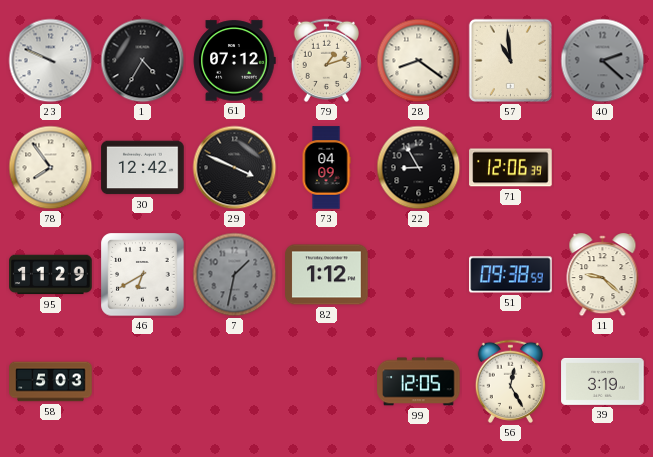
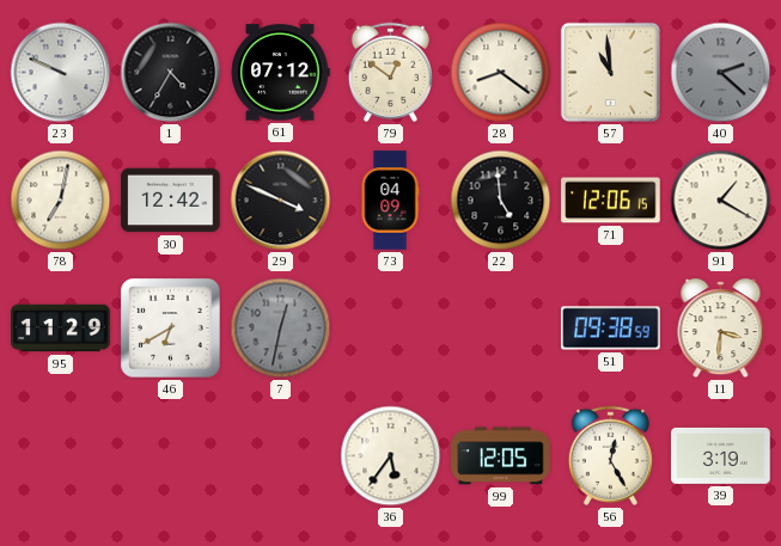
79: 1:12 -> 12:51 (390, 72)
78: 7:54 -> 7:02 (61, 201)
22: 8:55 -> 4:59 (501, 201)
71: 12:06:39 -> 12:06:15 (611, 201)
91: none -> 1:20 (721, 201)
7: 1:32 -> 12:32 (281, 329)
82: 1:12 -> none (327, 275)
11: 9:22 -> 3:31 (721, 329)
58: 5:03 -> none (51, 382)
36: none -> 5:36 (391, 456)
